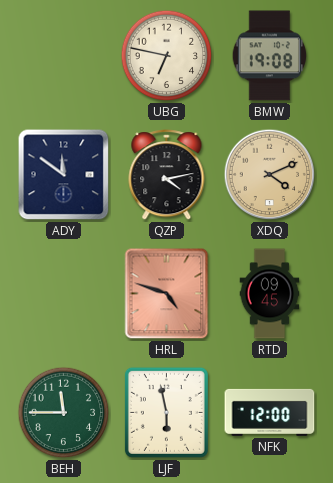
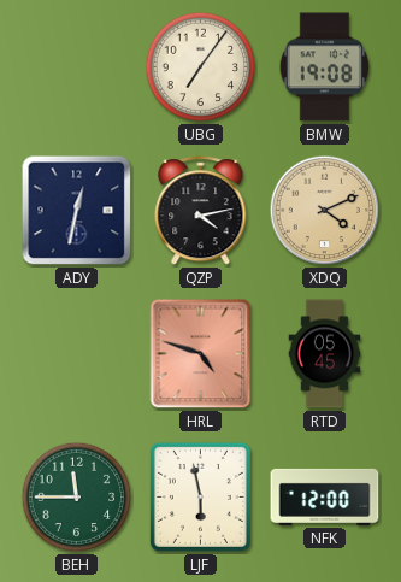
UBG: 6:47 -> 7:06 (201, 67)
ADY: 11:51 -> 12:32 (77, 211)
RTD: 09:45 -> 05:45 (325, 354)
